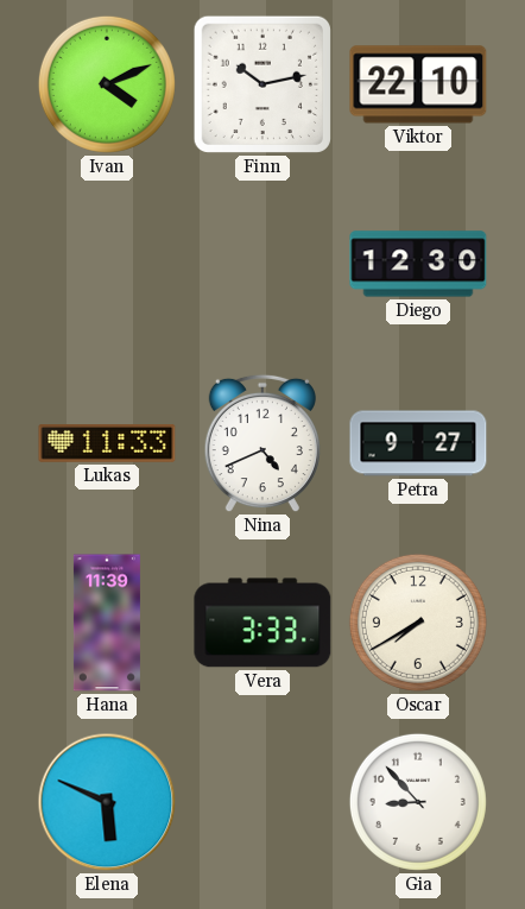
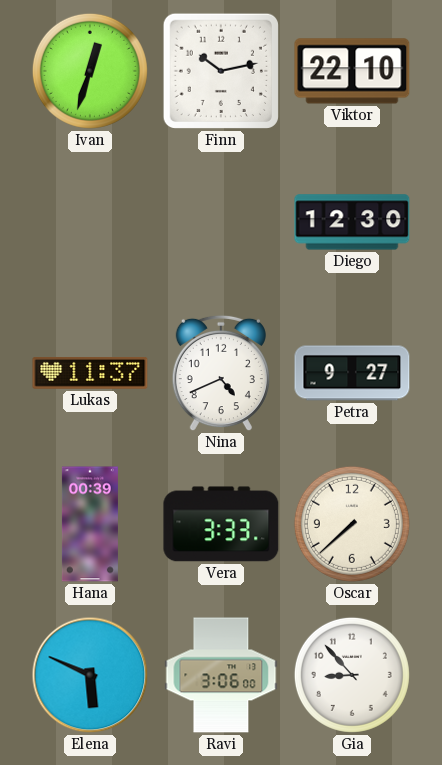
Ivan: 4:11 -> 12:33 (90, 71)
Lukas: 11:33 -> 11:37 (90, 374)
Hana: 11:39 -> 00:39 (90, 524)
Oscar: 7:40 -> 7:38 (352, 524)
Ravi: none -> 3:06 (221, 675)
